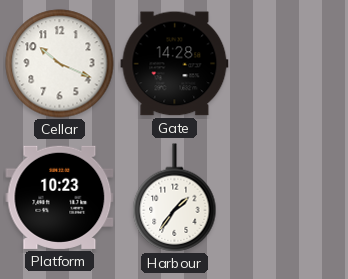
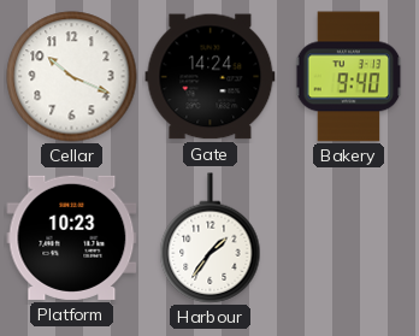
Gate: 14:28 -> 14:24 (211, 77)
Bakery: none -> 9:40 (349, 77)
